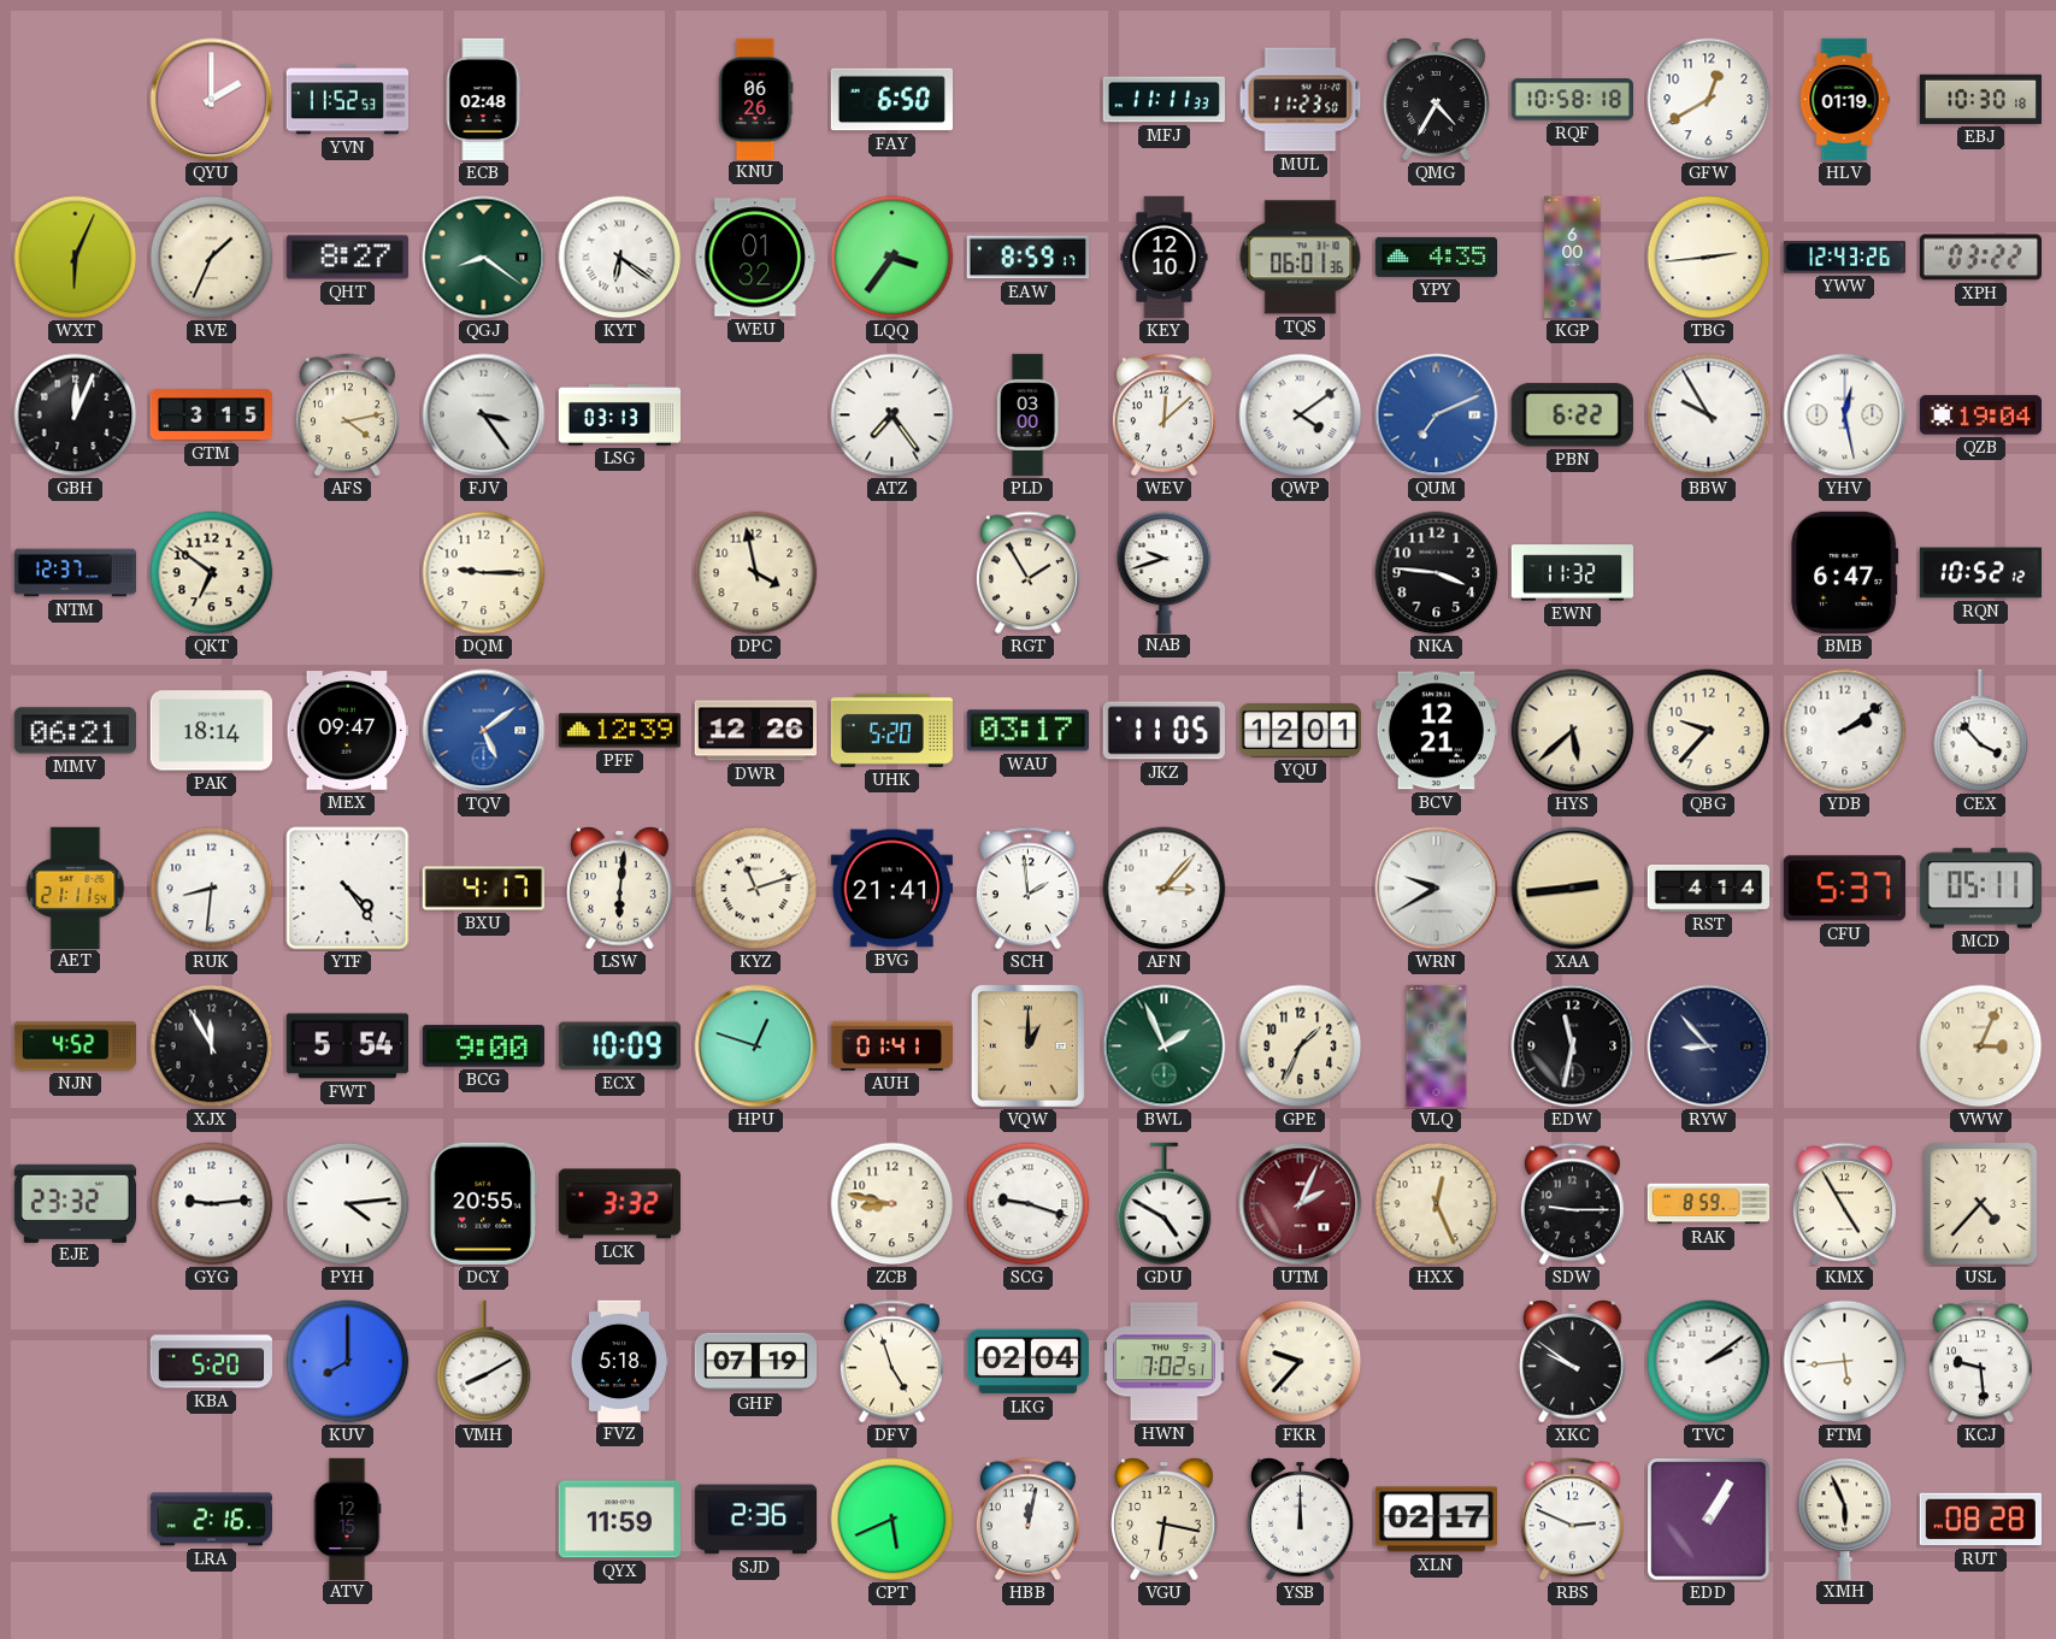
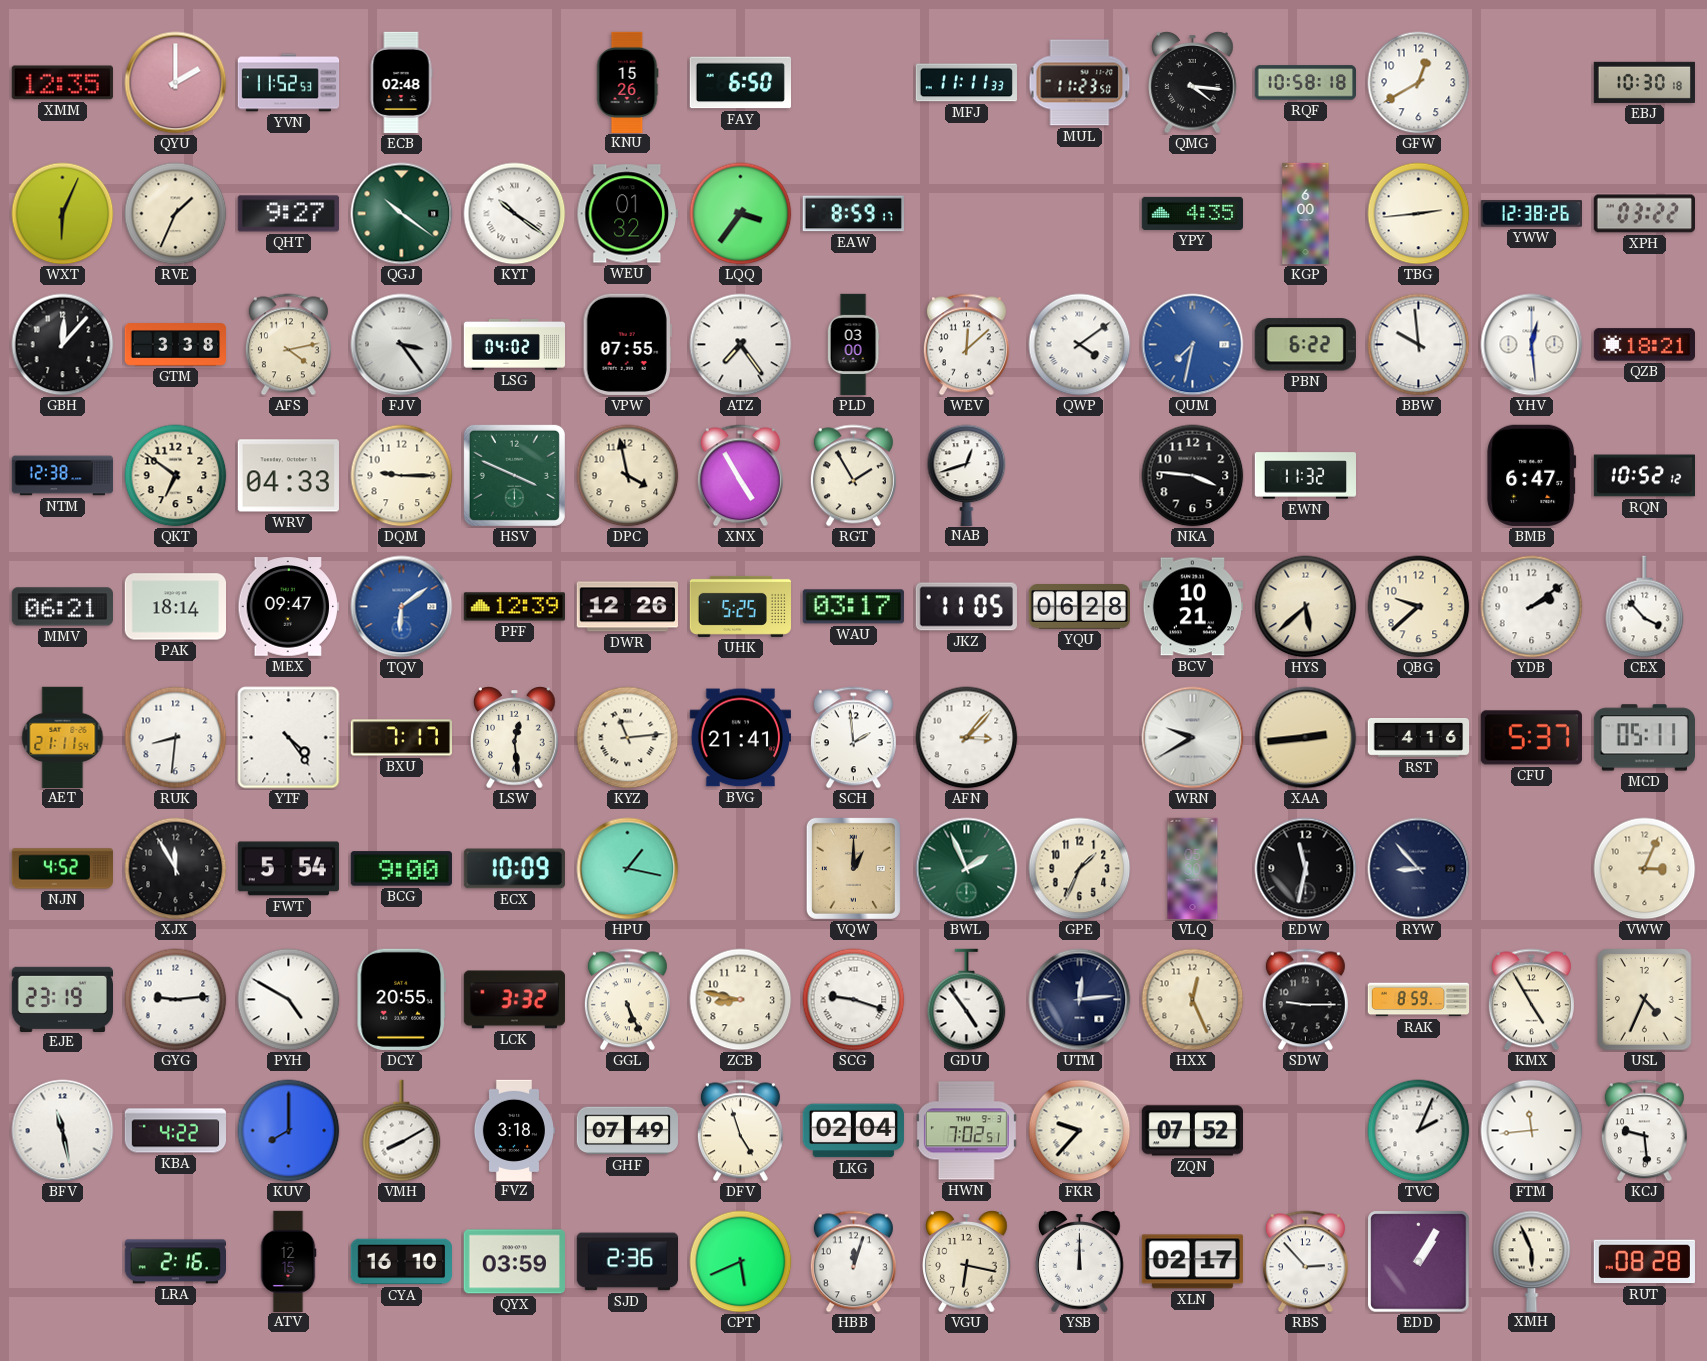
XMM: none -> 12:35 (62, 83)
KNU: 06:26 -> 15:26 (627, 82)
QMG: 4:35 -> 4:16 (1193, 83)
HLV: 01:19 -> none (1844, 100)
QHT: 8:27 -> 9:27 (288, 214)
QGJ: 8:21 -> 10:21 (402, 214)
KYT: 6:21 -> 10:21 (515, 214)
KEY: 12:10 -> none (1165, 258)
TQS: 06:01 -> none (1301, 258)
YWW: 12:43 -> 12:38 (1531, 214)
GBH: 12:04 -> 12:07 (63, 345)
GTM: 3:15 -> 3:38 (175, 345)
LSG: 03:13 -> 04:02 (515, 344)
VPW: none -> 07:55 (627, 344)
QUM: 7:11 -> 7:32 (1193, 345)
BBW: 9:55 -> 9:59 (1419, 345)
YHV: 12:28 -> 12:29 (1532, 345)
QZB: 19:04 -> 18:21 (1644, 345)
NTM: 12:37 -> 12:38 (63, 476)
WRV: none -> 04:33 (288, 476)
HSV: none -> 3:49 (514, 475)
XNX: none -> 4:55 (740, 476)
NAB: 9:42 -> 12:42 (967, 475)
TQV: 5:09 -> 6:09 (402, 607)
UHK: 5:20 -> 5:25 (740, 606)
YQU: 12:01 -> 06:28 (1079, 607)
BCV: 12:21 -> 10:21 (1192, 607)
QBG: 9:37 -> 9:38 (1419, 607)
BXU: 4:17 -> 7:17 (401, 738)
LSW: 6:01 -> 12:29 (515, 738)
KYZ: 11:12 -> 11:14 (628, 738)
RST: 4:14 -> 4:16 (1419, 738)
HPU: 12:48 -> 1:17 (628, 869)
AUH: 01:41 -> none (891, 1045)
EJE: 23:32 -> 23:19 (62, 999)
PYH: 4:14 -> 4:50 (289, 1000)
GGL: none -> 5:26 (627, 1000)
GDU: 4:50 -> 4:54 (967, 1000)
UTM: 2:04 -> 12:14 (1080, 1000)
UTM dial: burgundy -> navy (1080, 1000)
USL: 4:37 -> 4:34 (1645, 1000)
BFV: none -> 11:28 (63, 1131)
KBA: 5:20 -> 4:22 (175, 1131)
FVZ: 5:18 -> 3:18 (514, 1130)
GHF: 07:19 -> 07:49 (627, 1131)
ZQN: none -> 07:52 (1192, 1131)
XKC: 9:51 -> none (1573, 1362)
TVC: 2:09 -> 2:04 (1419, 1131)
FTM: 5:44 -> 11:44 (1532, 1131)
CYA: none -> 16:10 (401, 1262)
QYX: 11:59 -> 03:59 (514, 1262)
HBB: 12:02 -> 12:03 (853, 1262)
RBS: 2:49 -> 2:53 (1305, 1262)
